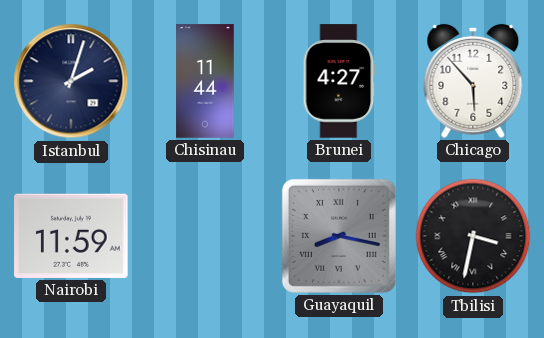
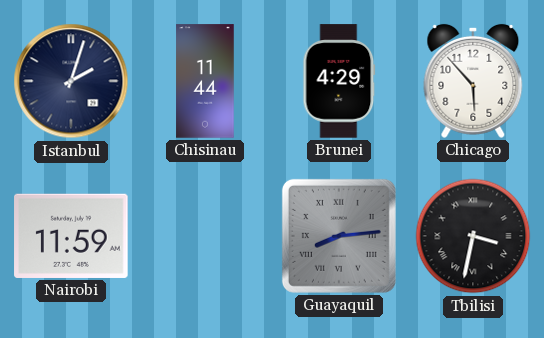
Brunei: 4:27 -> 4:29 (339, 81)
Guayaquil: 8:17 -> 8:14 (339, 236)
